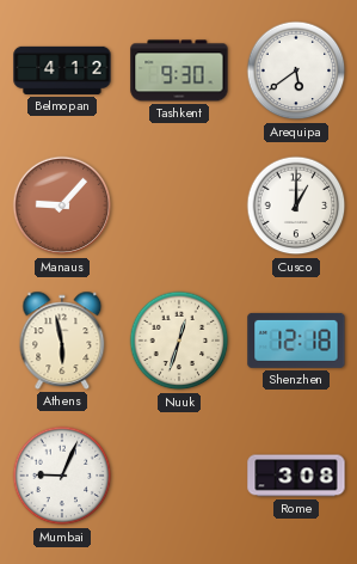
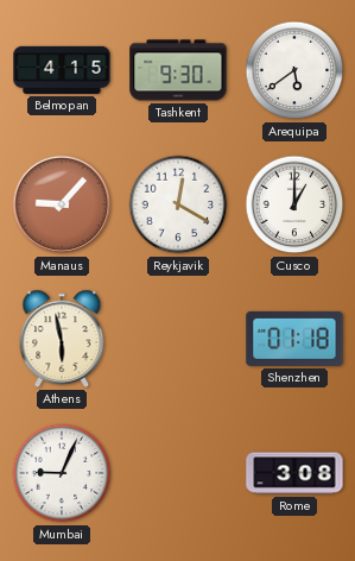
Belmopan: 4:12 -> 4:15 (62, 70)
Reykjavik: none -> 12:20 (178, 204)
Nuuk: 12:33 -> none (179, 341)
Shenzhen: 12:18 -> 01:18 (294, 339)
